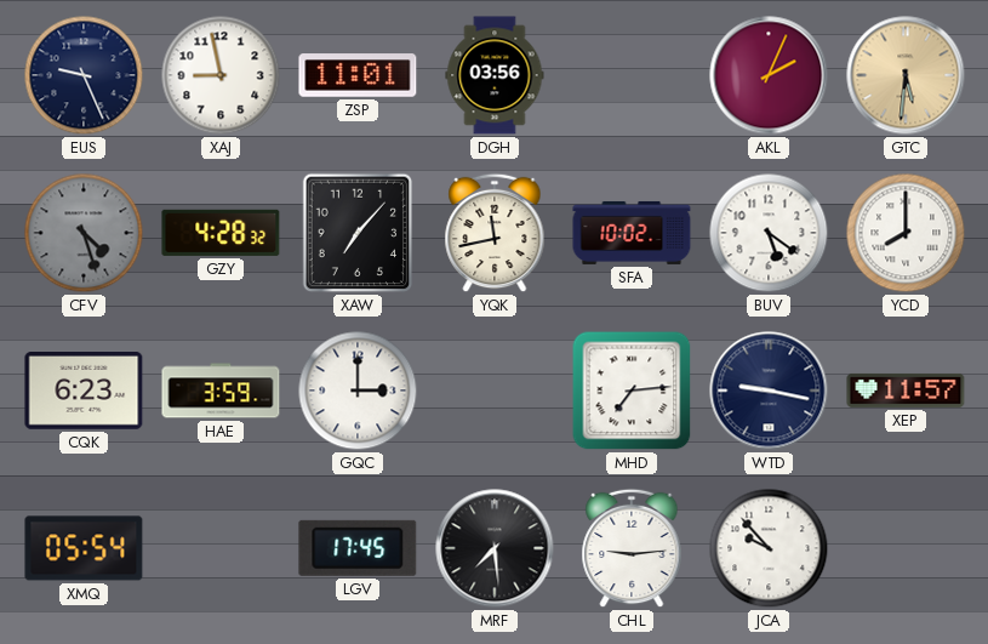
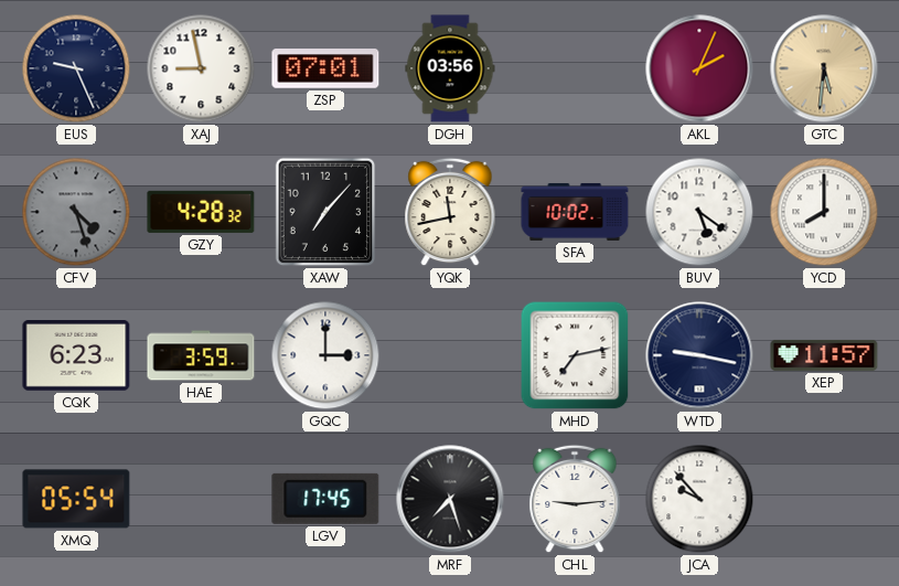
ZSP: 11:01 -> 07:01 (325, 68)
MHD: 7:14 -> 7:13 (575, 355)
MRF: 7:29 -> 7:27 (450, 499)
